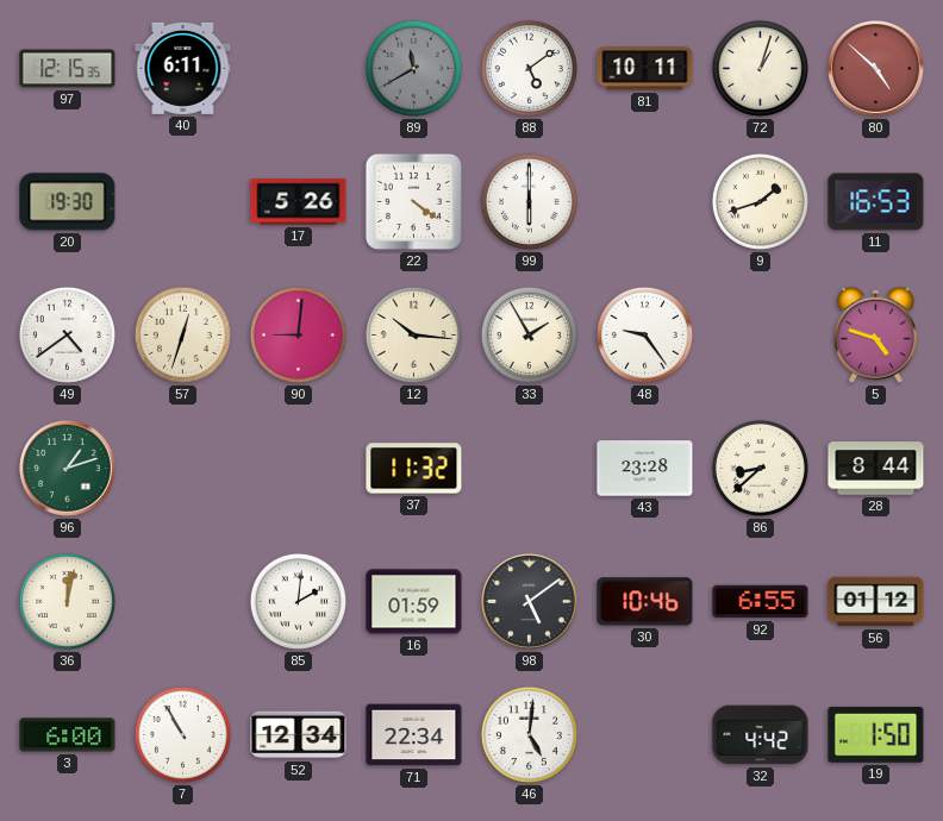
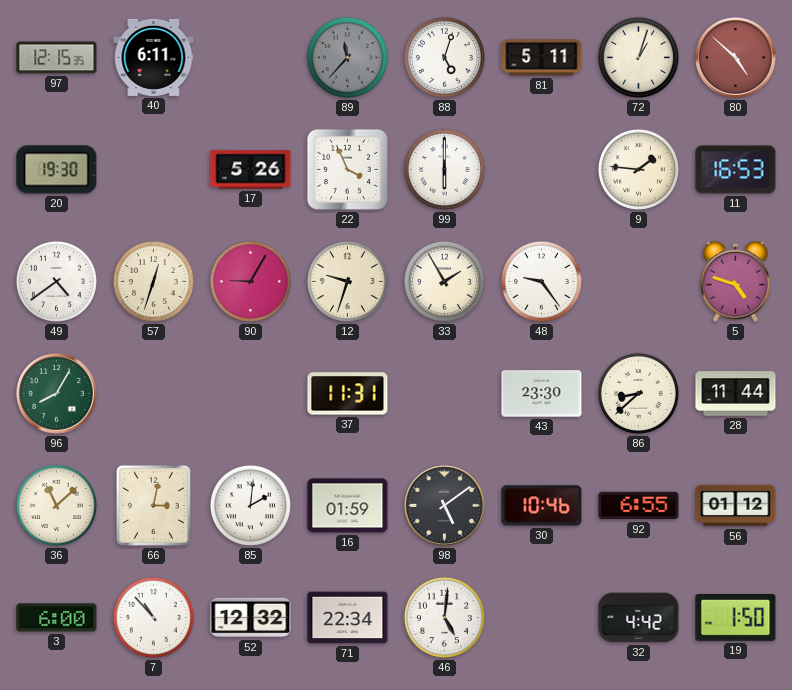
89: 11:40 -> 11:37 (347, 57)
88: 5:09 -> 5:03 (444, 57)
81: 10:11 -> 5:11 (542, 58)
22: 4:21 -> 3:56 (347, 169)
9: 1:42 -> 1:46 (638, 169)
90: 9:01 -> 9:05 (250, 281)
12: 10:16 -> 9:33 (347, 281)
96: 1:12 -> 8:05 (57, 394)
37: 11:32 -> 11:31 (348, 394)
43: 23:28 -> 23:30 (542, 394)
28: 8:44 -> 11:44 (736, 394)
36: 12:02 -> 11:08 (56, 505)
66: none -> 3:02 (153, 505)
7: 10:55 -> 10:53 (153, 617)
52: 12:34 -> 12:32 (251, 618)
